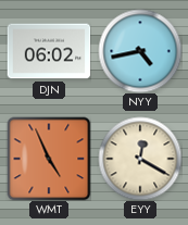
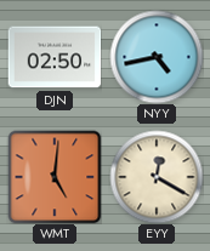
DJN: 06:02 -> 02:50 (55, 57)
WMT: 4:56 -> 5:01 (55, 177)
